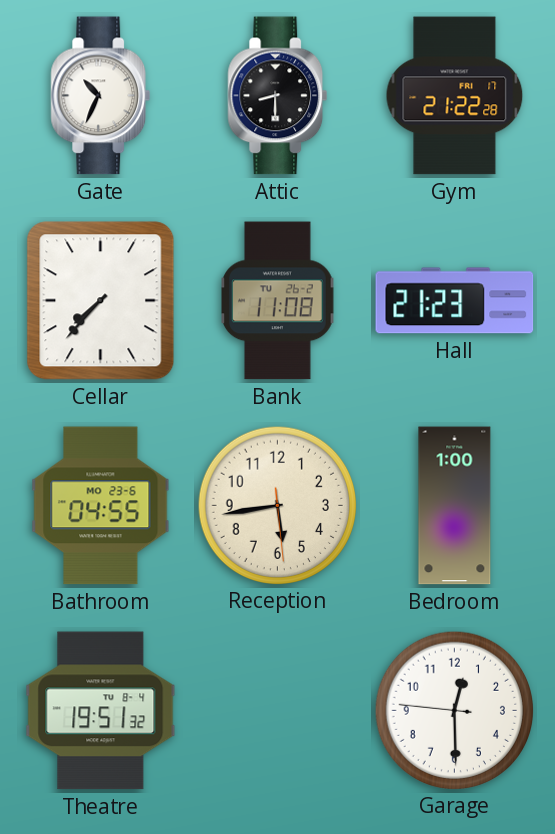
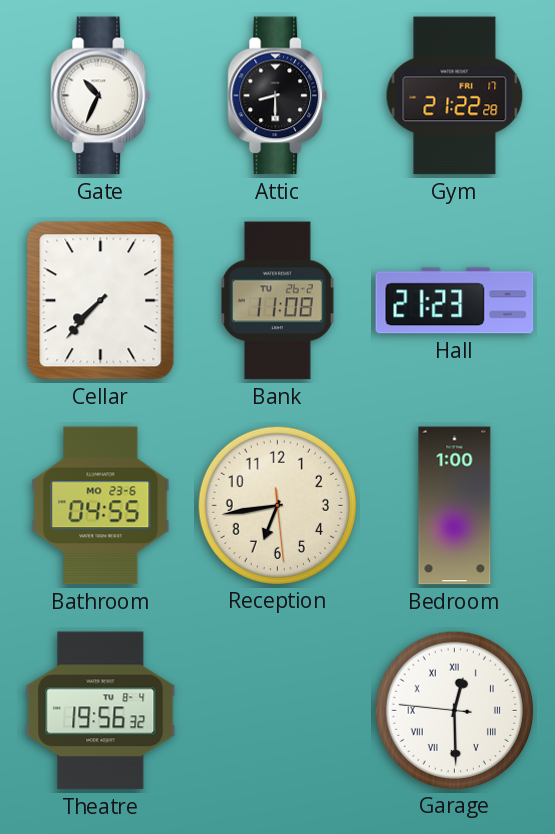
Reception: 5:43 -> 6:43 (277, 505)
Theatre: 19:51 -> 19:56 (101, 711)
Garage numerals: Arabic -> Roman (454, 710)
